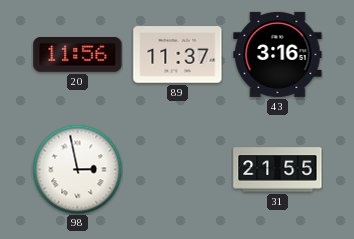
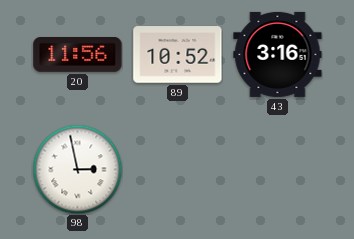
89: 11:37 -> 10:52 (178, 55)
31: 21:55 -> none (278, 170)
